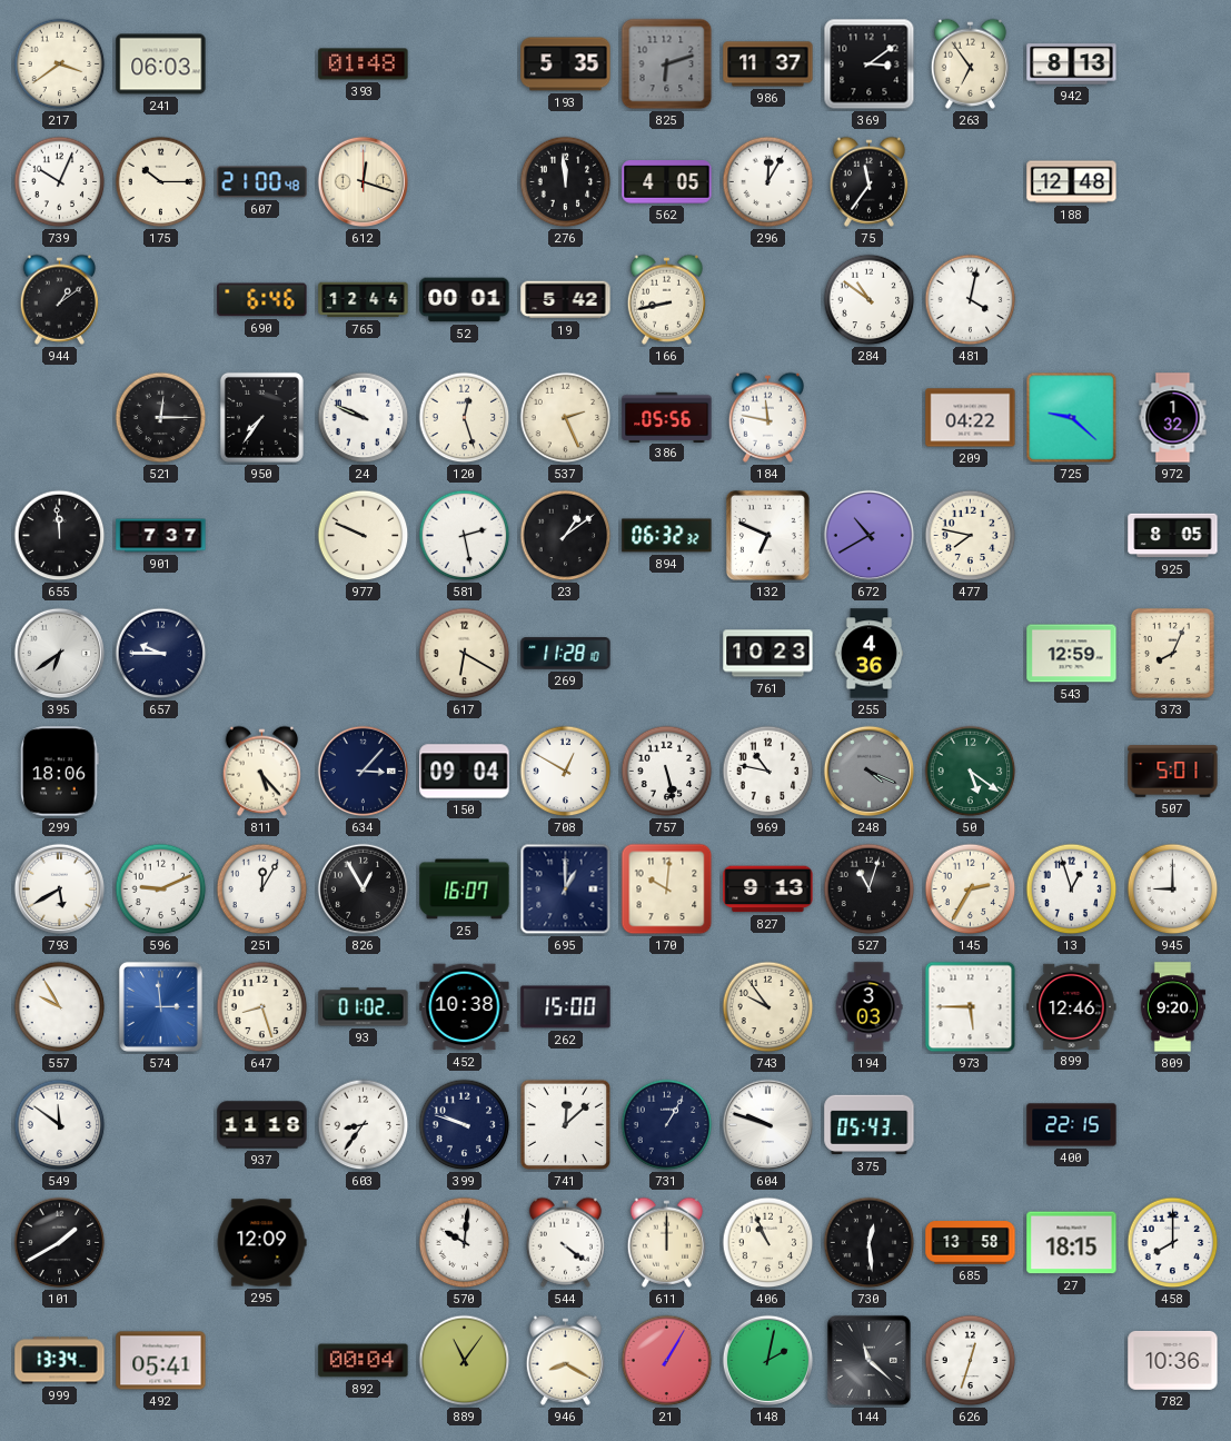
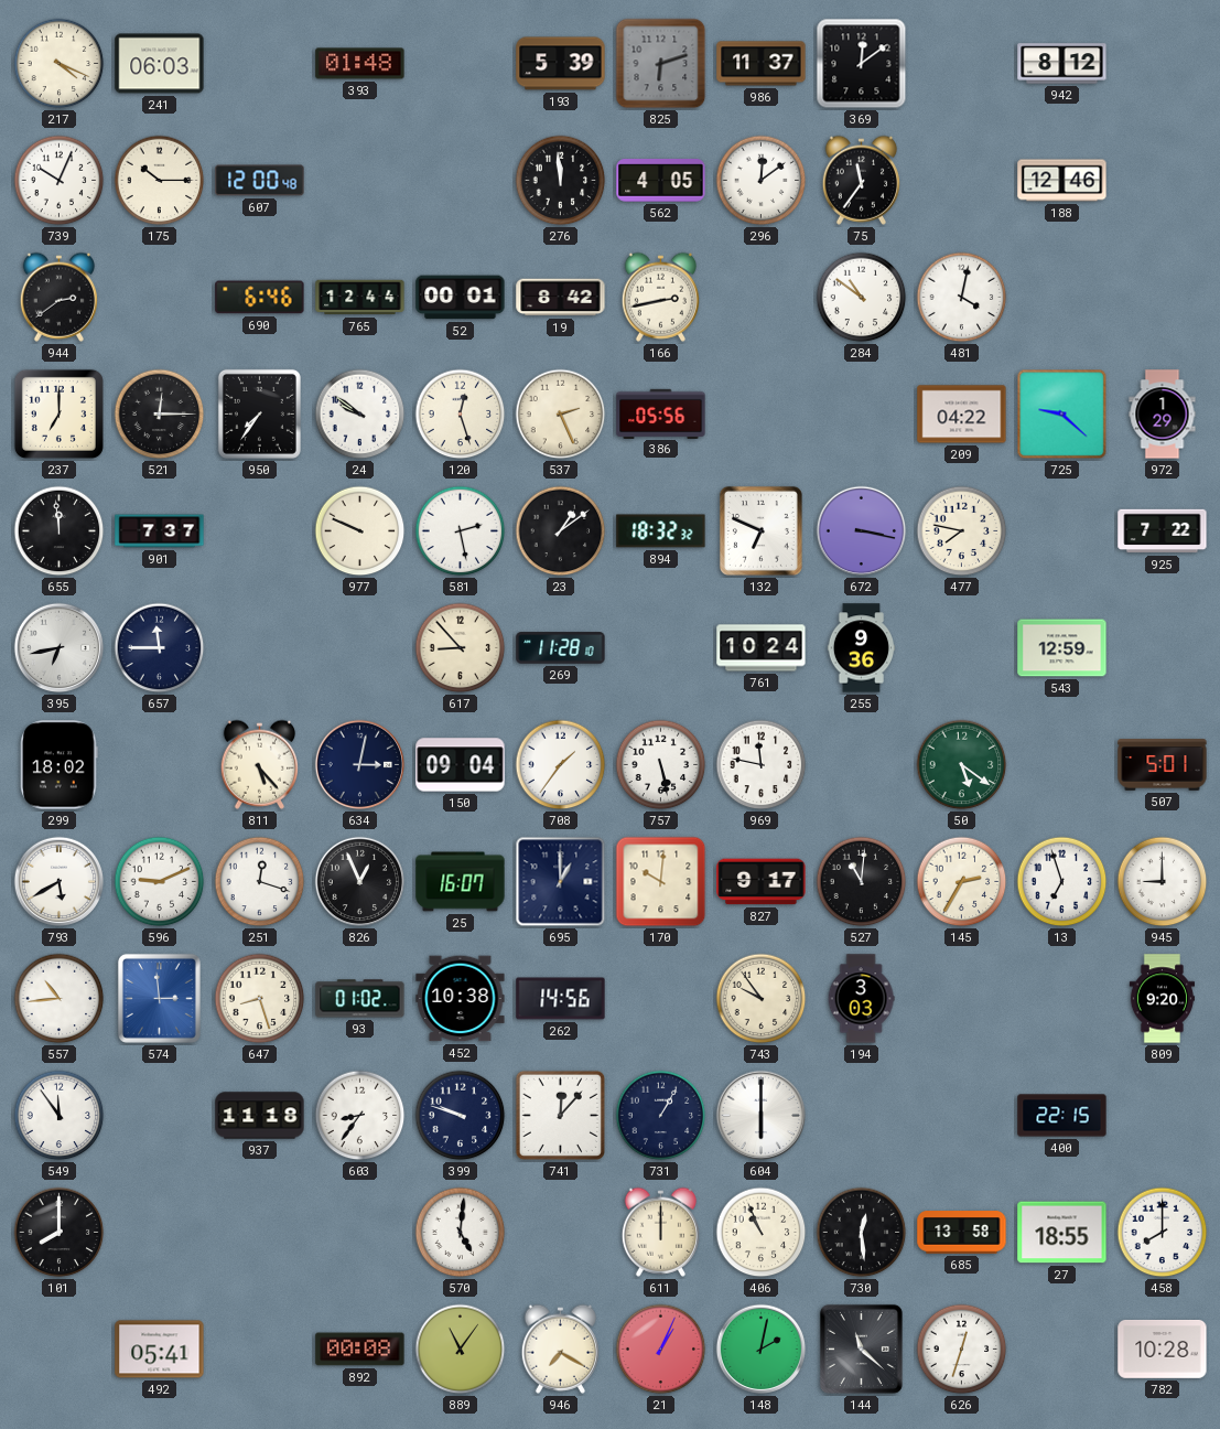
217: 3:39 -> 4:19 (60, 64)
193: 5:35 -> 5:39 (561, 64)
369: 3:09 -> 12:09 (862, 64)
263: 6:54 -> none (970, 63)
942: 8:13 -> 8:12 (1062, 64)
607: 21:00 -> 12:00 (260, 181)
612: 12:18 -> none (364, 182)
296: 12:05 -> 12:09 (762, 181)
188: 12:48 -> 12:46 (1062, 181)
944: 1:09 -> 2:39 (58, 297)
19: 5:42 -> 8:42 (561, 298)
166: 8:43 -> 2:43 (660, 297)
237: none -> 7:00 (58, 413)
24: 9:49 -> 9:51 (360, 415)
184: 11:47 -> none (767, 417)
972: 1:32 -> 1:29 (1163, 415)
894: 06:32 -> 18:32 (661, 531)
672: 10:40 -> 3:17 (862, 531)
925: 8:05 -> 7:22 (1163, 531)
395: 6:39 -> 6:43 (60, 648)
657: 9:45 -> 11:45 (160, 648)
617: 6:20 -> 8:53 (461, 648)
761: 10:23 -> 10:24 (762, 648)
255: 4:36 -> 9:36 (862, 648)
373: 8:04 -> none (1172, 653)
299: 18:06 -> 18:02 (60, 765)
634: 3:07 -> 3:02 (360, 765)
708: 12:50 -> 1:36 (561, 765)
969: 10:47 -> 11:47 (762, 765)
248: 4:19 -> none (870, 772)
251: 12:05 -> 12:18 (260, 882)
826: 12:55 -> 12:56 (360, 882)
827: 9:13 -> 9:17 (762, 882)
527: 11:03 -> 11:01 (862, 882)
13: 12:57 -> 6:57 (1062, 882)
557: 9:55 -> 10:44 (60, 999)
262: 15:00 -> 14:56 (561, 999)
973: 5:45 -> none (971, 1007)
899: 12:46 -> none (1072, 1006)
549: 11:51 -> 11:54 (60, 1116)
741: 12:08 -> 12:07 (560, 1115)
604: 9:48 -> 6:00 (762, 1116)
375: 05:43 -> none (870, 1125)
101: 1:40 -> 8:00 (60, 1233)
295: 12:09 -> none (261, 1243)
570: 10:01 -> 5:01 (461, 1233)
544: 4:21 -> none (565, 1242)
27: 18:15 -> 18:55 (1062, 1233)
999: 13:34 -> none (60, 1361)
892: 00:04 -> 00:08 (360, 1350)
946: 8:20 -> 7:20 (560, 1349)
21: 1:05 -> 1:04 (661, 1350)
782: 10:36 -> 10:28 (1163, 1350)
